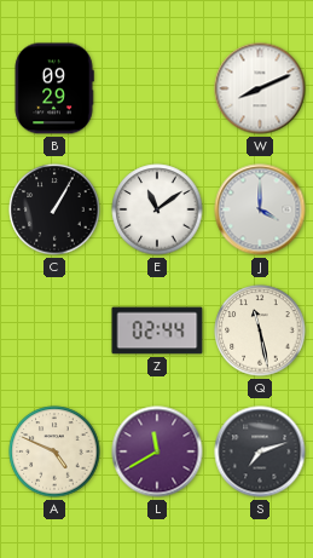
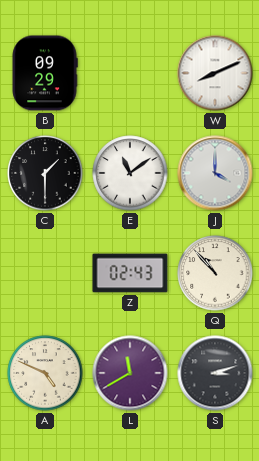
C: 1:05 -> 1:30 (45, 173)
Z: 02:44 -> 02:43 (130, 273)
Q: 11:28 -> 10:53 (215, 273)
S: 7:12 -> 3:12 (215, 373)
